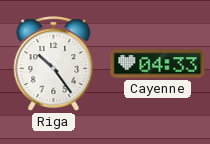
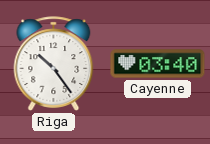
Cayenne: 04:33 -> 03:40 (158, 64)
